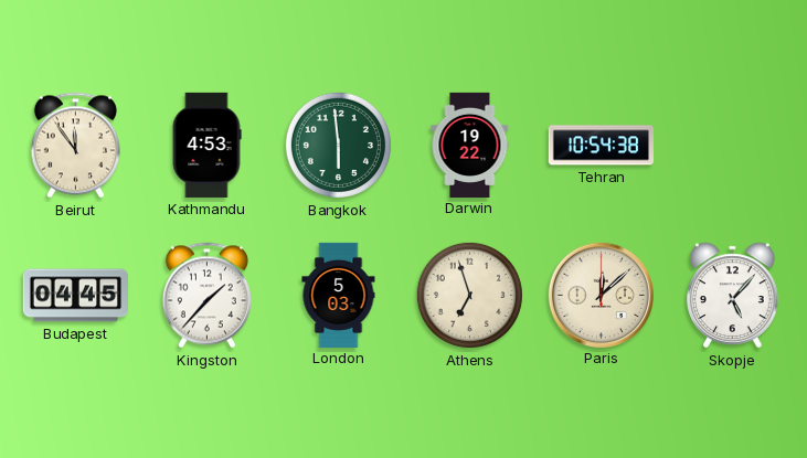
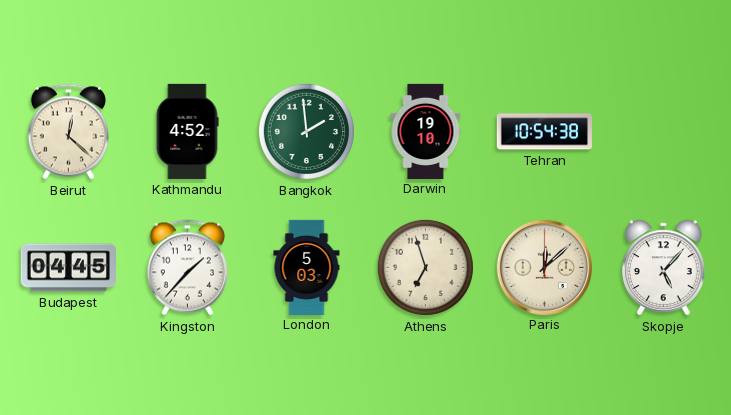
Beirut: 11:54 -> 12:22 (68, 132)
Kathmandu: 4:53 -> 4:52 (187, 131)
Bangkok: 5:59 -> 1:59 (306, 131)
Darwin: 19:22 -> 19:10 (426, 131)
